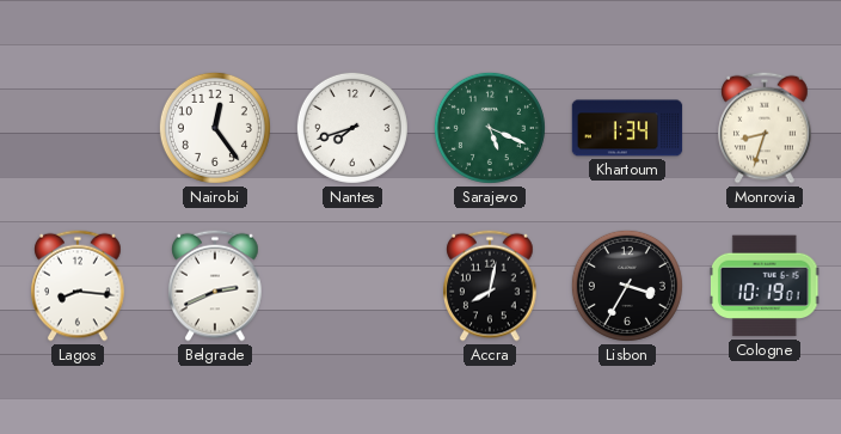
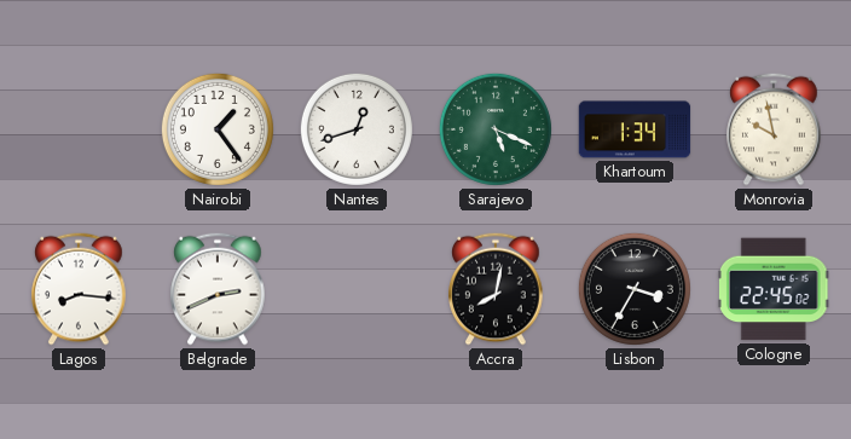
Nairobi: 12:24 -> 1:24 (218, 129)
Nantes: 7:42 -> 12:42 (357, 129)
Monrovia: 8:33 -> 9:58 (774, 129)
Cologne: 10:19 -> 22:45 (775, 289)
